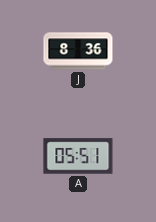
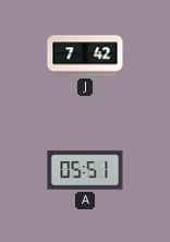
J: 8:36 -> 7:42 (85, 56)
